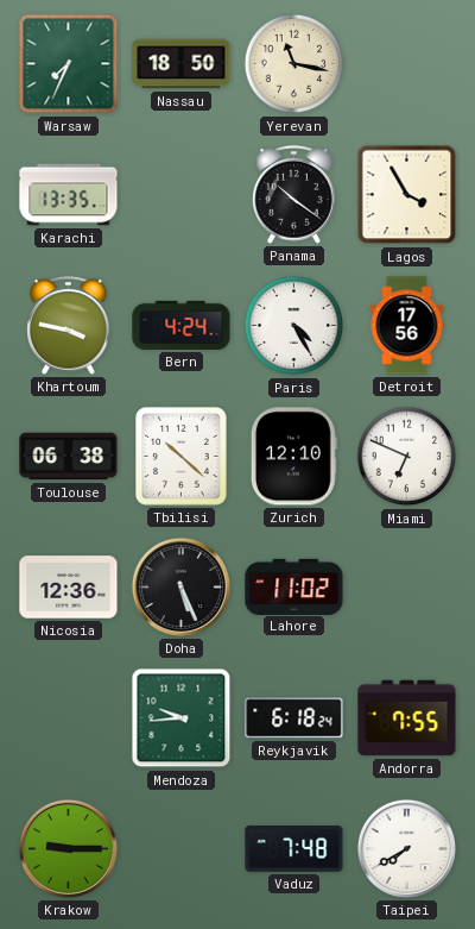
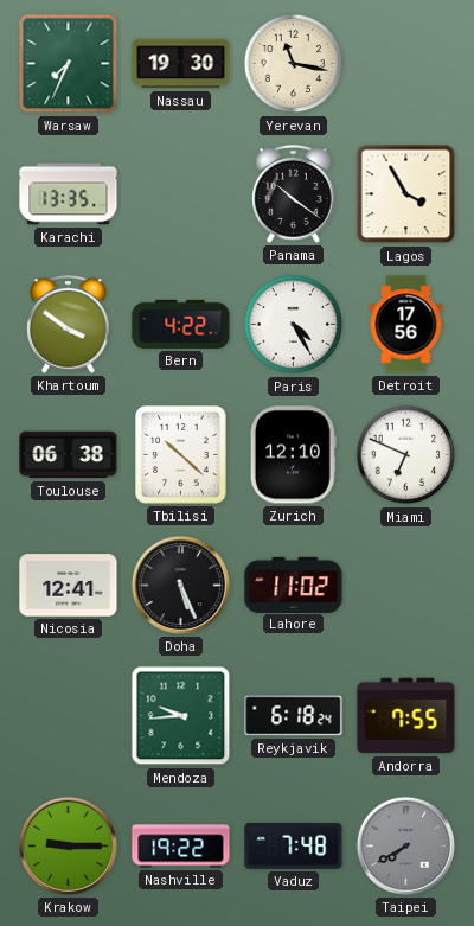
Nassau: 18:50 -> 19:30 (181, 64)
Khartoum: 3:47 -> 3:51 (69, 325)
Bern: 4:24 -> 4:22 (181, 324)
Nicosia: 12:36 -> 12:41 (69, 586)
Nashville: none -> 19:22 (181, 847)
Taipei dial: white -> grey (405, 845)
